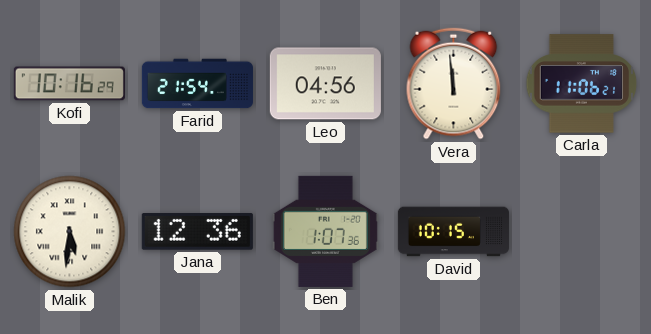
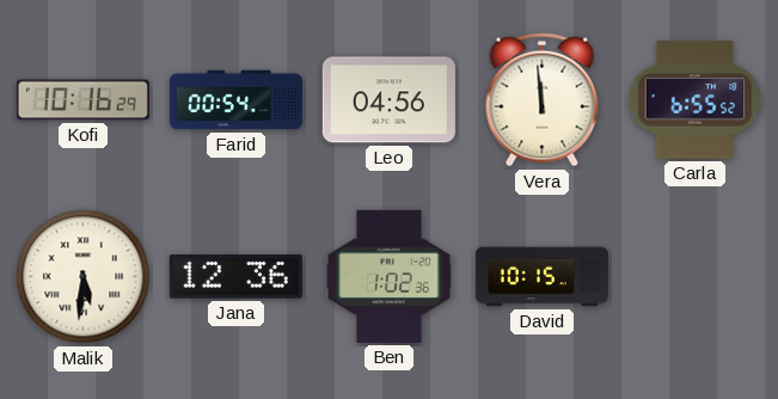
Farid: 21:54 -> 00:54 (235, 100)
Carla: 11:06 -> 6:55 (696, 100)
Ben: 1:07 -> 1:02 (388, 276)
